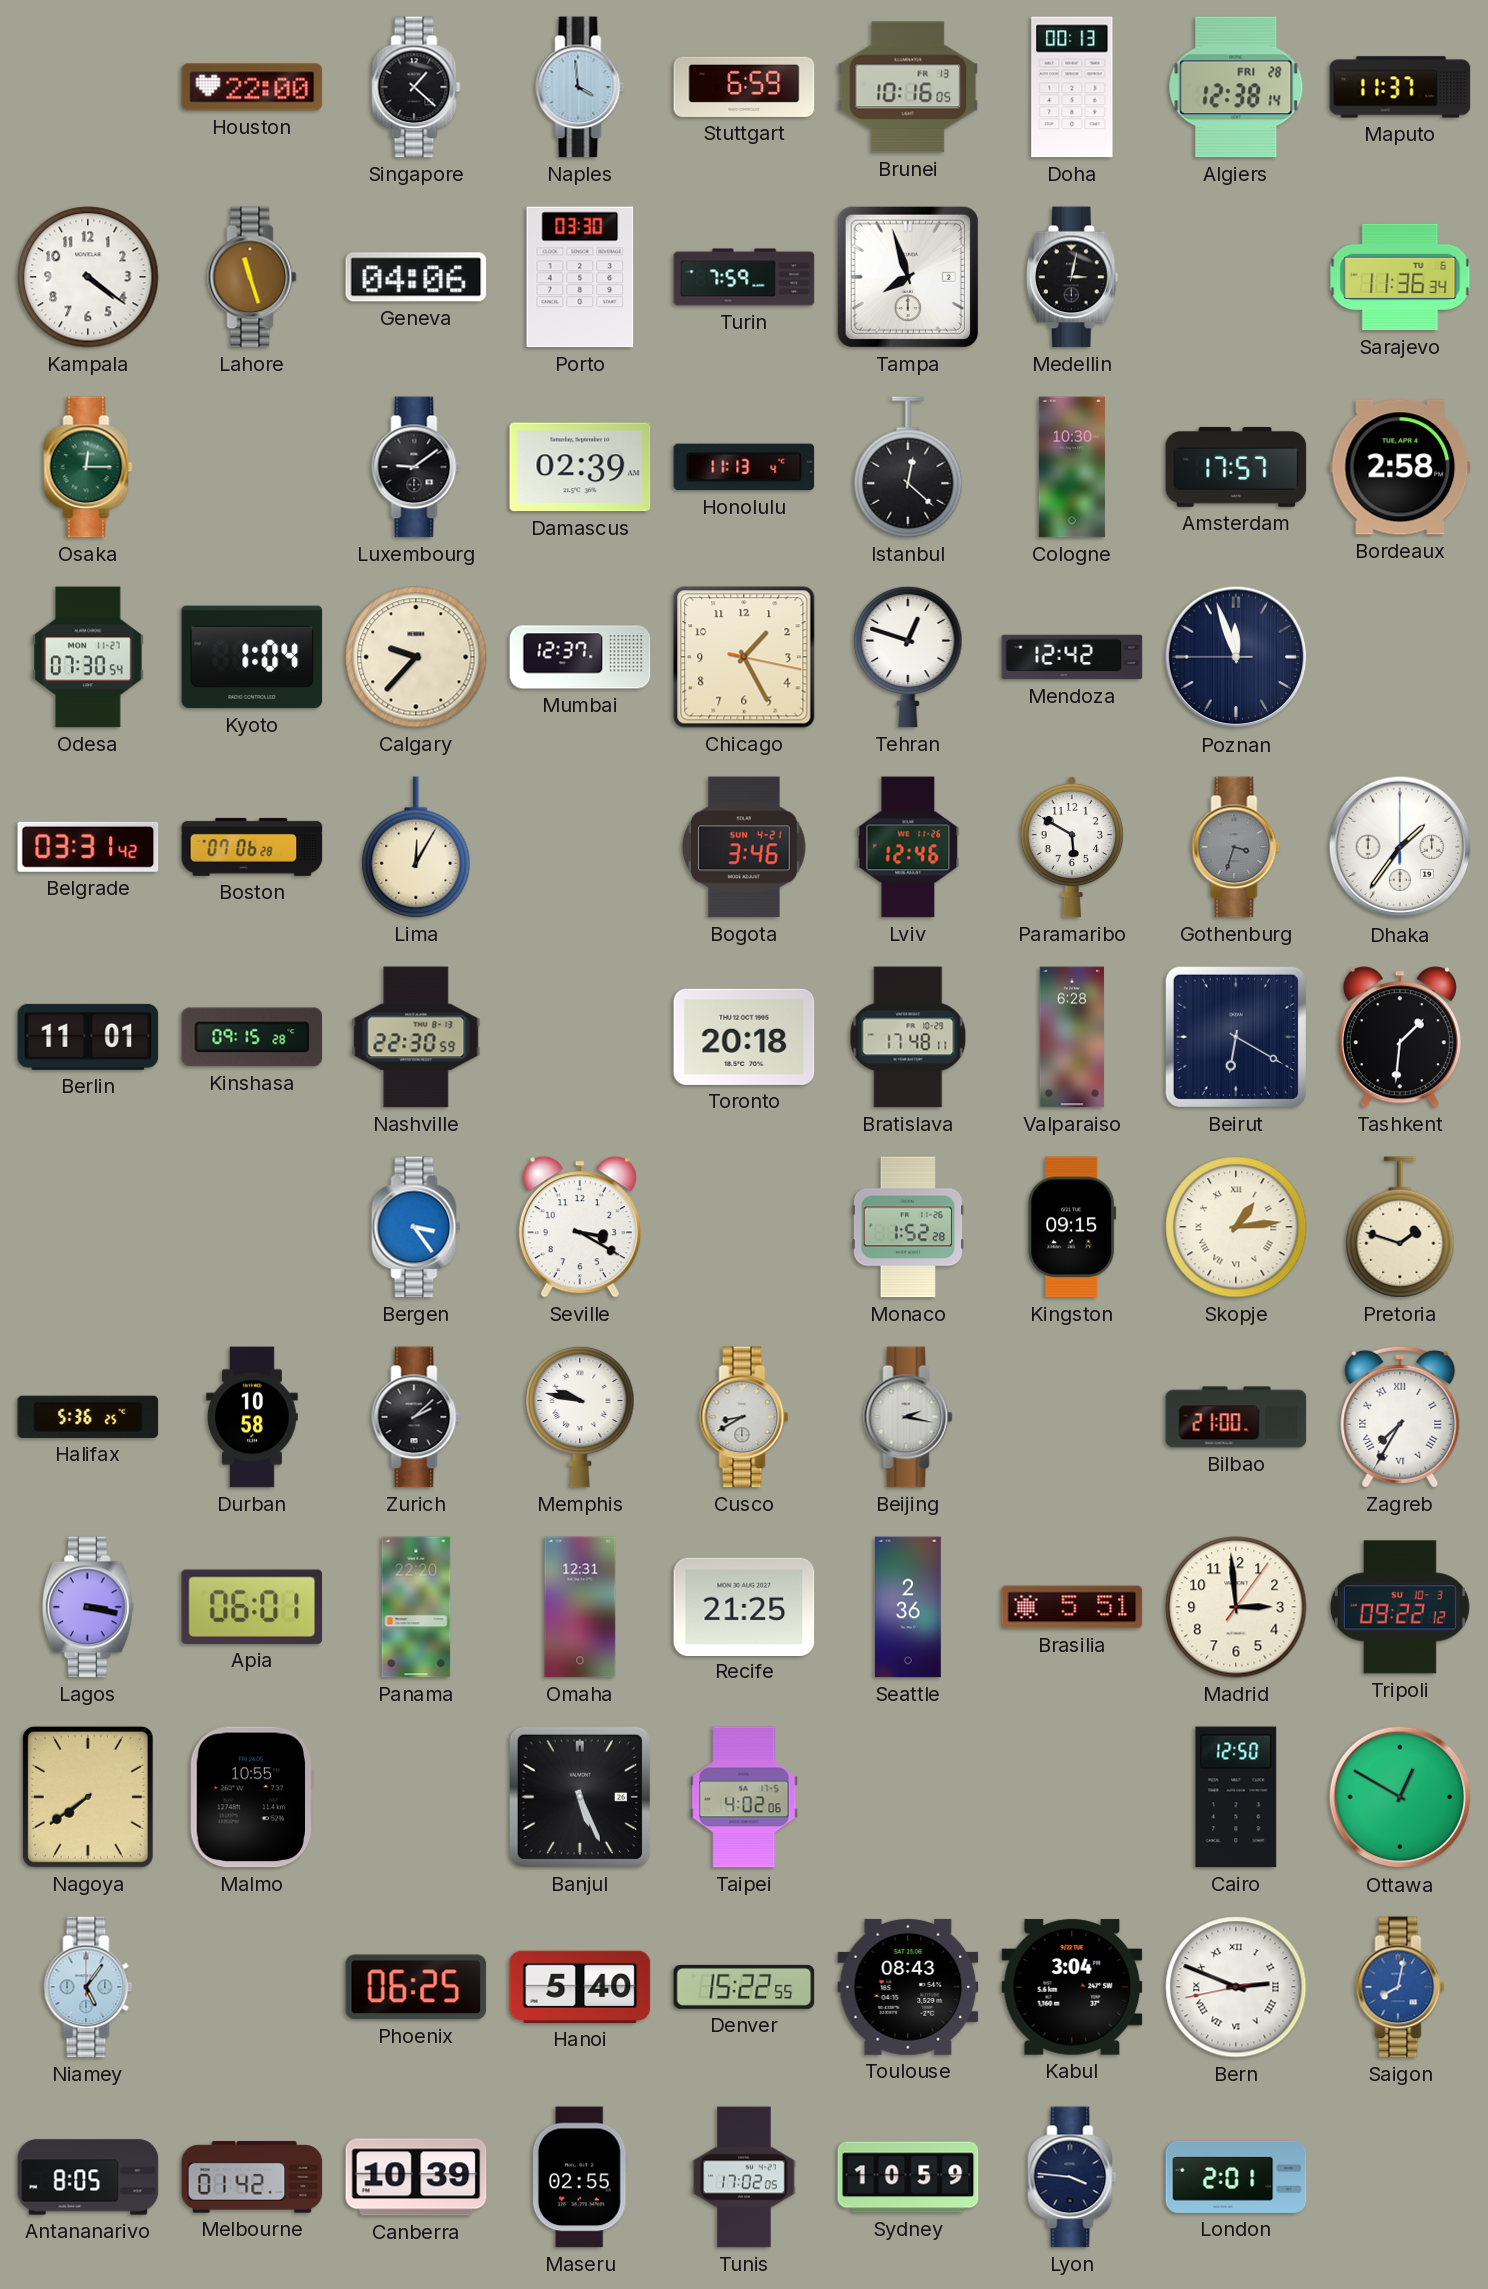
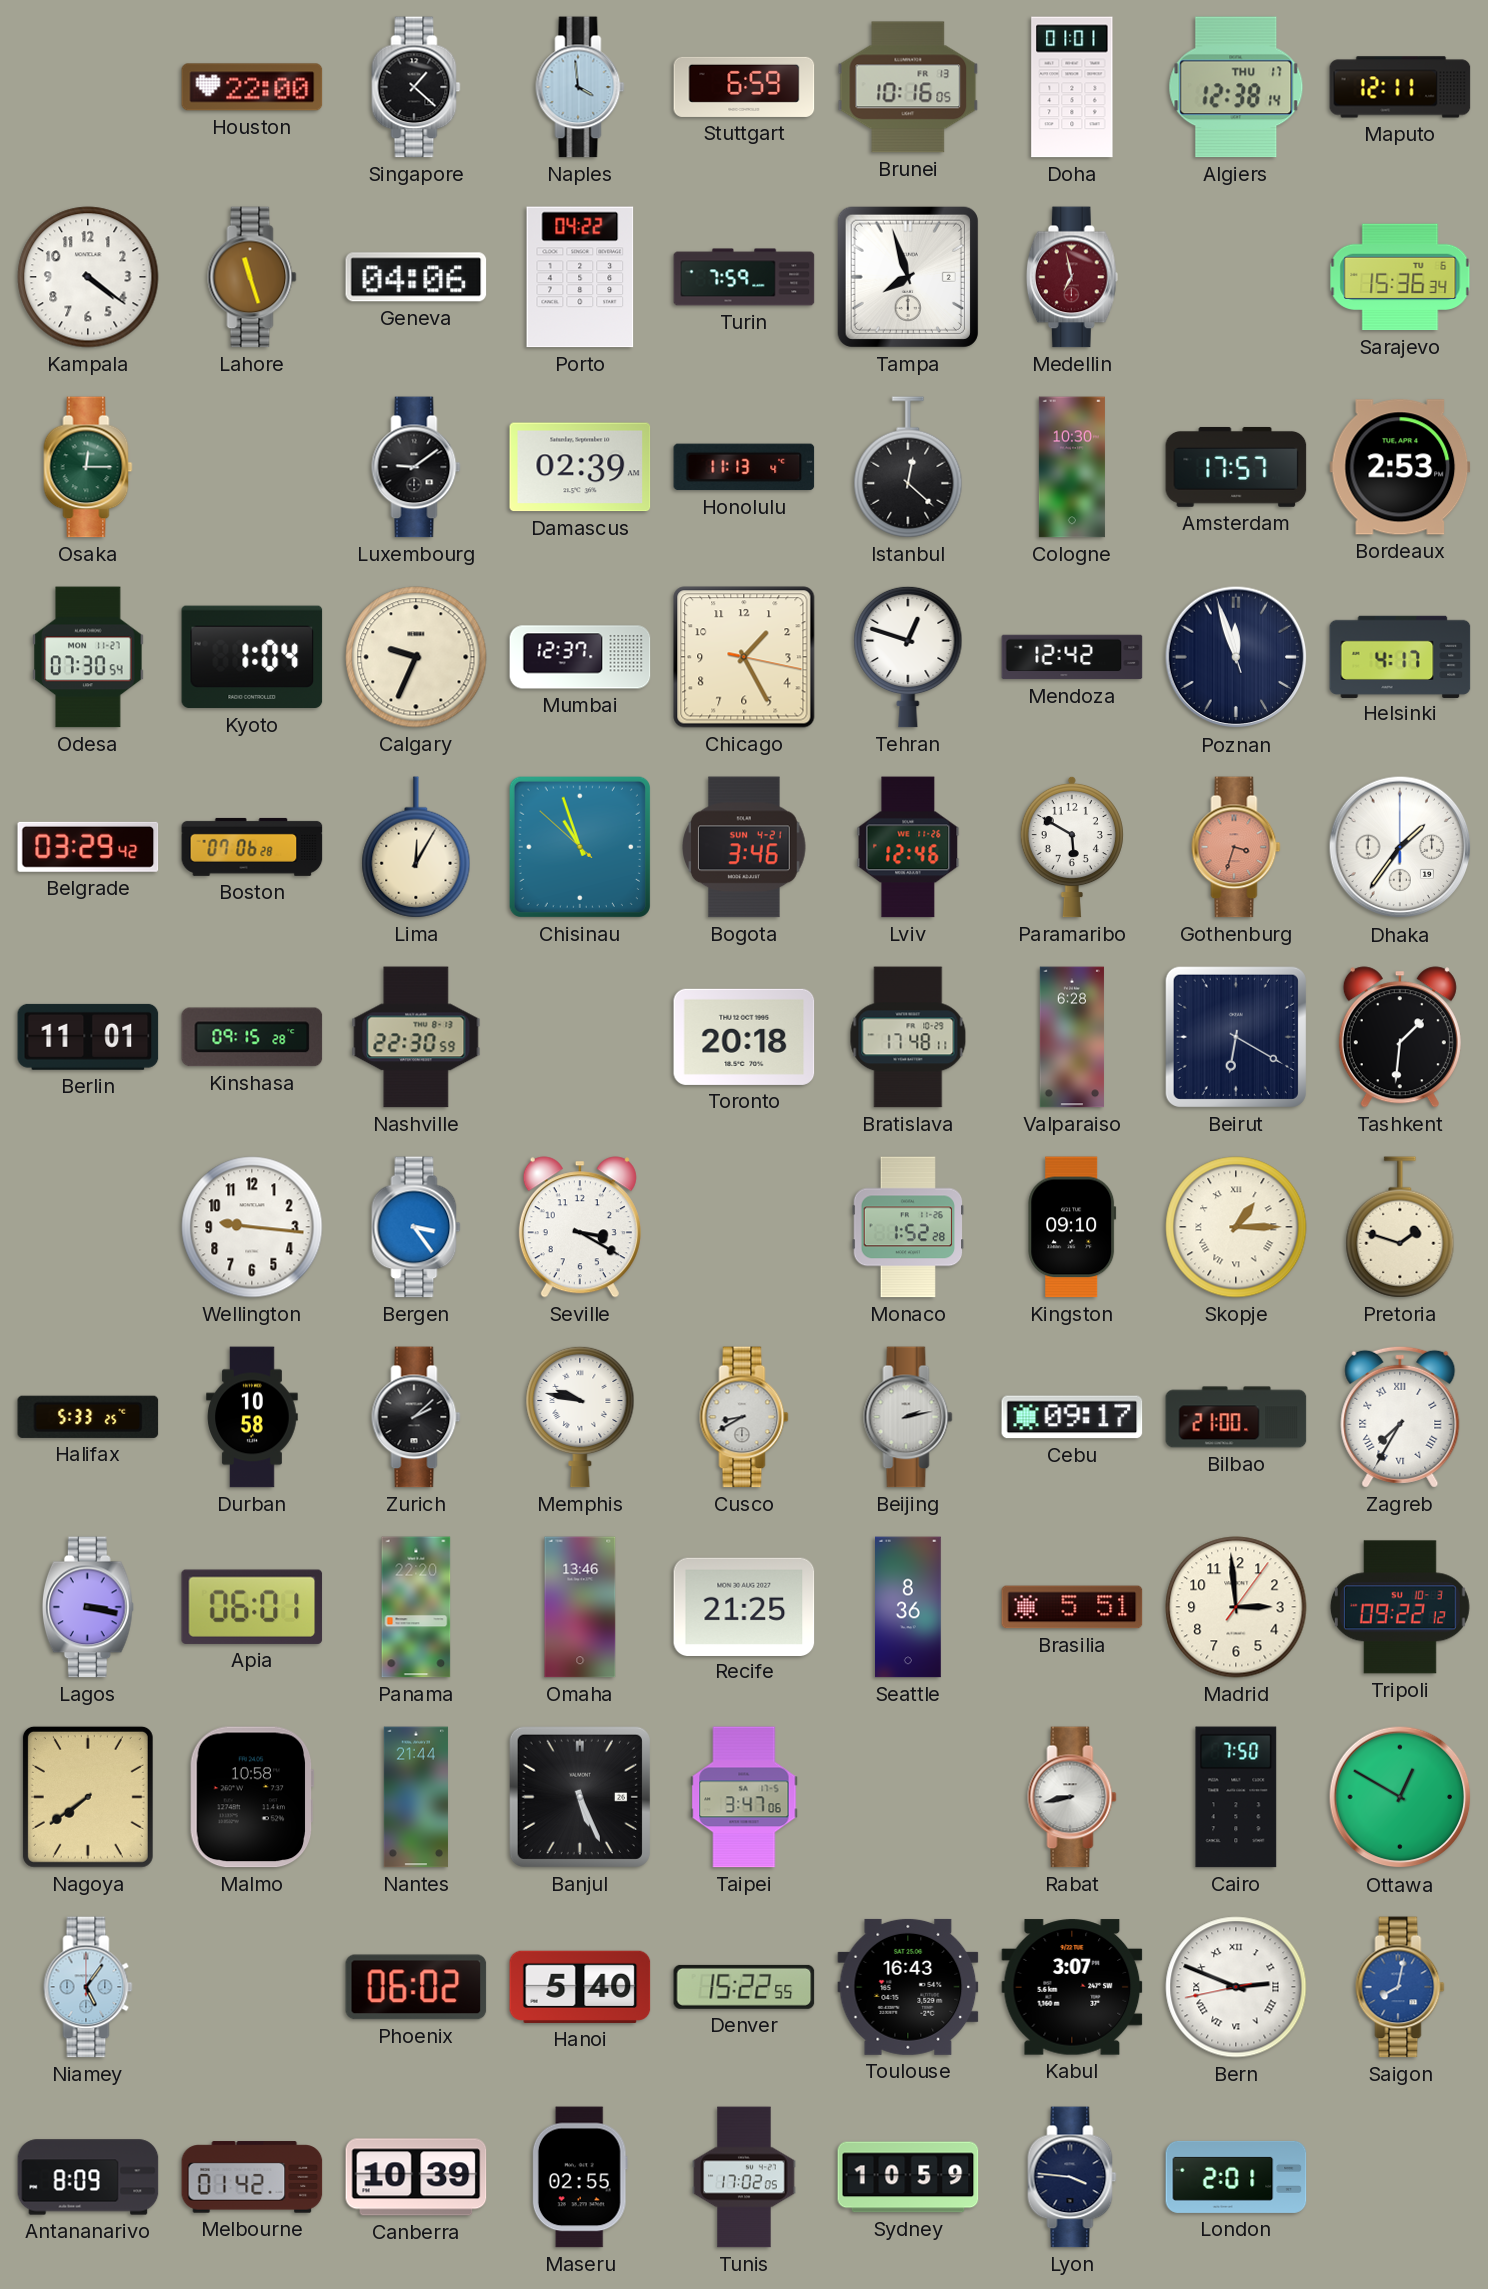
Doha: 00:13 -> 01:01 (1072, 87)
Algiers date: FRI 28 -> THU 17 (1236, 87)
Maputo: 11:37 -> 12:11 (1400, 87)
Porto: 03:30 -> 04:22 (580, 277)
Medellin: 3:02 -> 6:58 (1072, 277)
Medellin dial: black -> burgundy (1072, 277)
Sarajevo: 11:36 -> 15:36 (1400, 277)
Bordeaux: 2:58 -> 2:53 (1400, 467)
Calgary: 9:37 -> 9:34 (416, 657)
Poznan: 11:56:45 -> 11:56:57 (1236, 657)
Helsinki: none -> 4:17 (1400, 656)
Belgrade: 03:31 -> 03:29 (88, 847)
Chisinau: none -> 10:56 (580, 847)
Gothenburg dial: grey -> salmon (1236, 847)
Wellington: none -> 9:16 (252, 1227)
Kingston: 09:15 -> 09:10 (1072, 1227)
Skopje: 1:14 -> 1:15 (1236, 1227)
Halifax: 5:36 -> 5:33 (88, 1417)
Beijing: 2:17 -> 2:13 (908, 1417)
Cebu: none -> 09:17 (1072, 1417)
Omaha: 12:31 -> 13:46 (580, 1607)
Seattle: 2:36 -> 8:36 (909, 1607)
Malmo: 10:55 -> 10:58 (252, 1797)
Nantes: none -> 21:44 (416, 1797)
Taipei: 4:02 -> 3:47 (744, 1797)
Rabat: none -> 8:43 (1072, 1797)
Cairo: 12:50 -> 7:50 (1236, 1797)
Phoenix: 06:25 -> 06:02 (416, 1987)
Toulouse: 08:43 -> 16:43 (908, 1987)
Kabul: 3:04 -> 3:07 (1072, 1987)
Antananarivo: 8:05 -> 8:09 (88, 2177)
